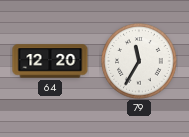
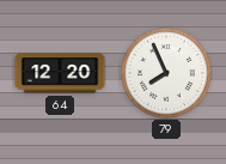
79: 11:35 -> 7:56 (166, 73)
